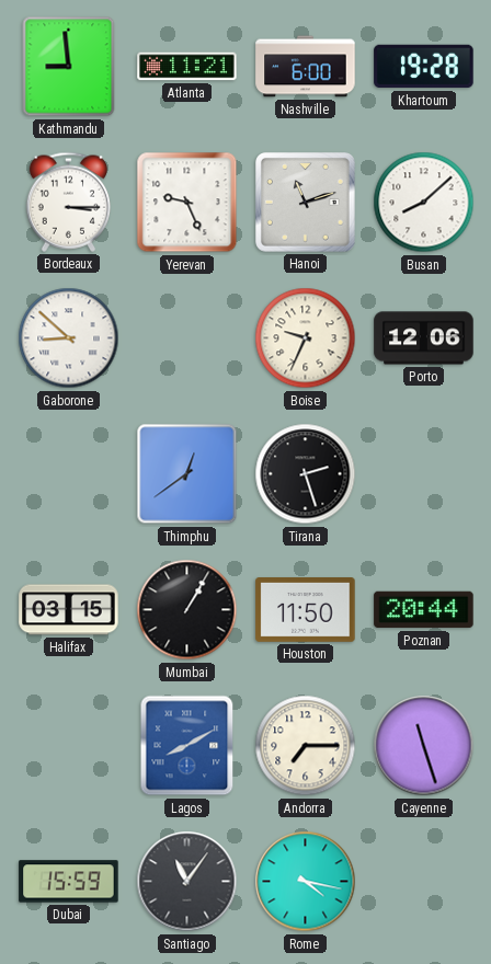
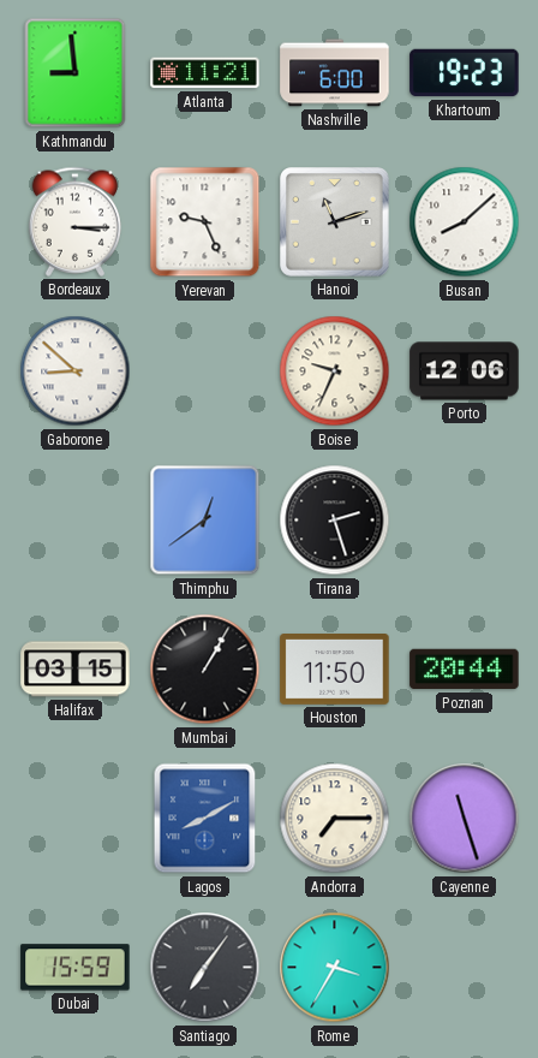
Khartoum: 19:28 -> 19:23 (465, 73)
Santiago: 11:06 -> 7:06 (205, 968)
Rome: 4:17 -> 3:35 (335, 968)
